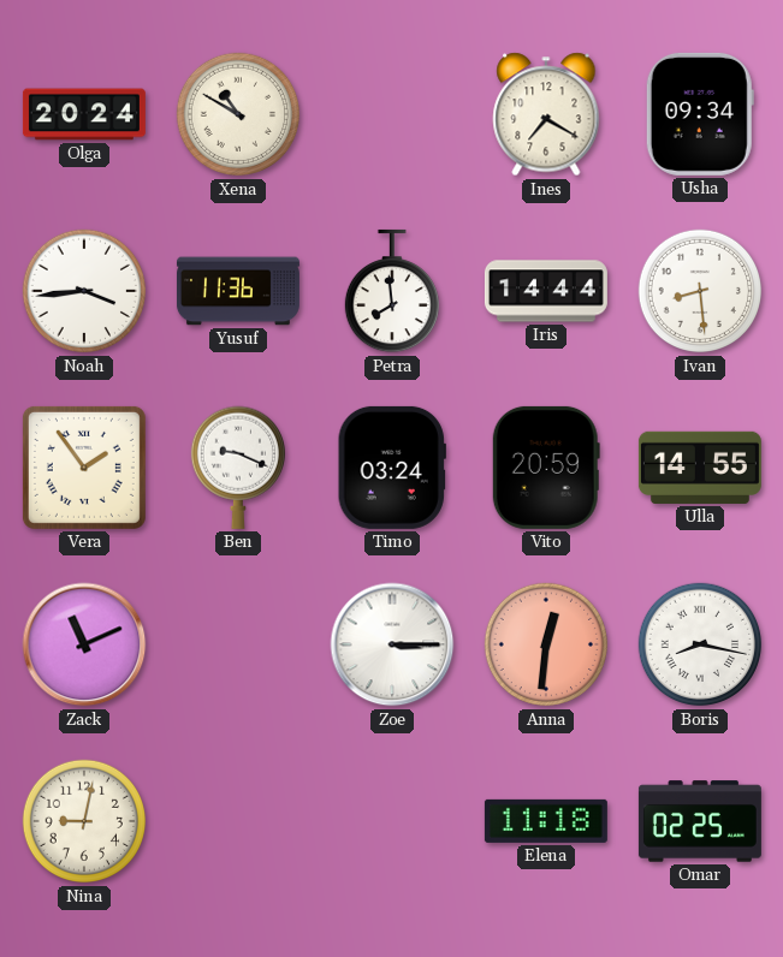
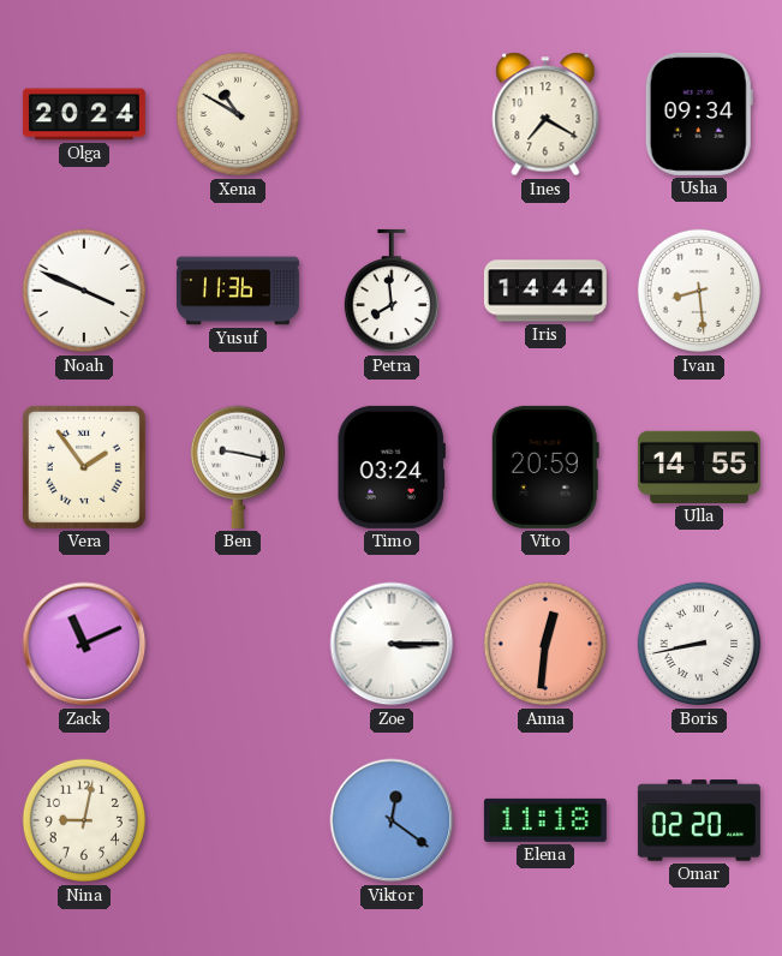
Noah: 3:44 -> 3:49 (84, 291)
Ben: 9:19 -> 9:17 (237, 467)
Boris: 8:17 -> 8:43 (699, 644)
Viktor: none -> 12:21 (392, 820)
Omar: 02:25 -> 02:20 (699, 820)
